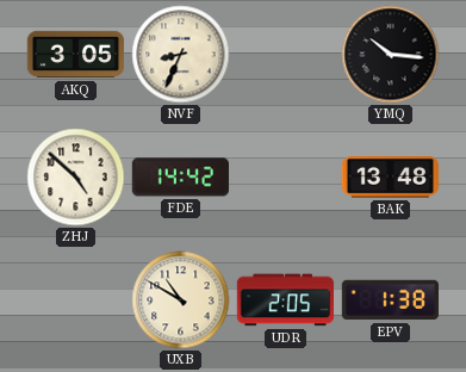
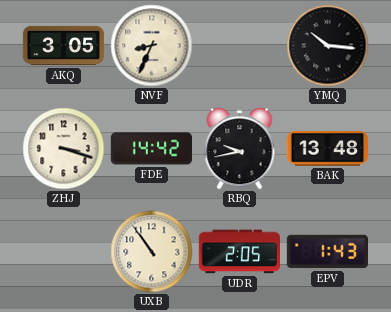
ZHJ: 4:52 -> 3:18 (64, 149)
RBQ: none -> 9:43 (240, 149)
UXB: 10:50 -> 10:54 (152, 252)
EPV: 1:38 -> 1:43 (327, 252)
